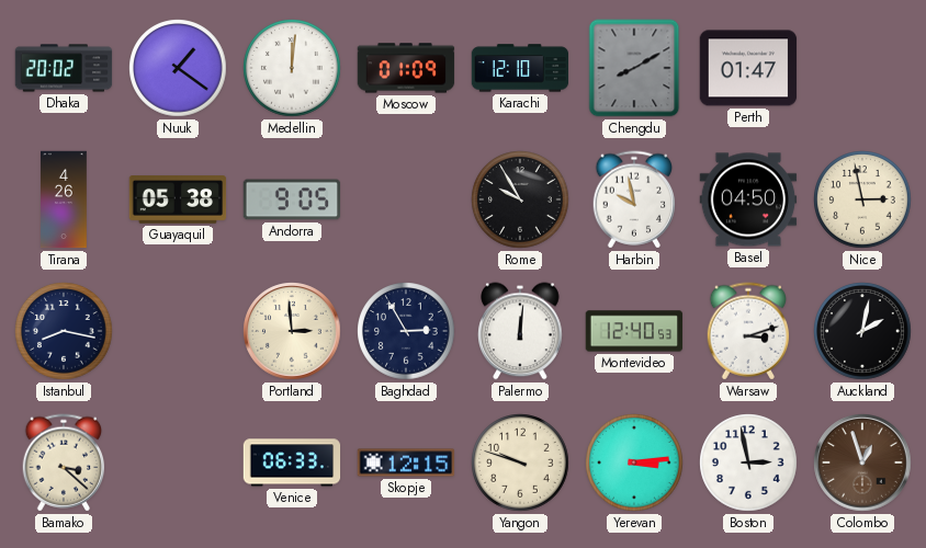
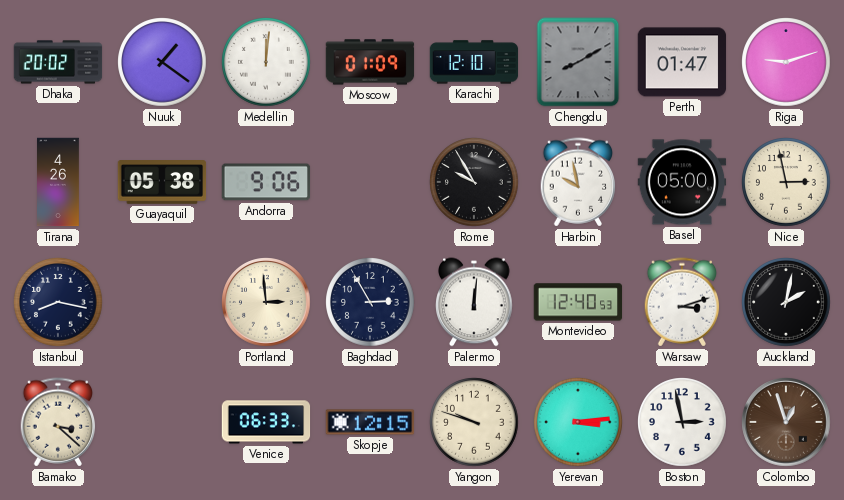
Riga: none -> 9:12 (786, 62)
Andorra: 9:05 -> 9:06 (266, 182)
Basel: 04:50 -> 05:00 (682, 182)
